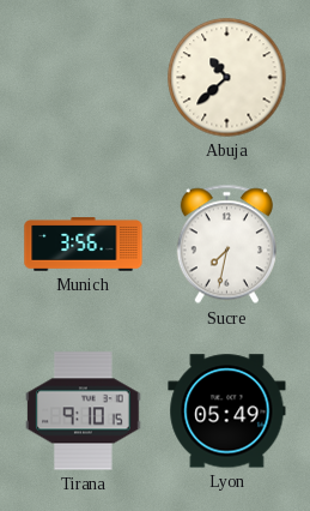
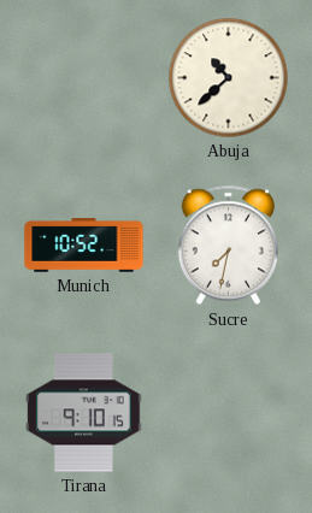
Munich: 3:56 -> 10:52 (84, 246)
Lyon: 05:49 -> none (227, 411)
